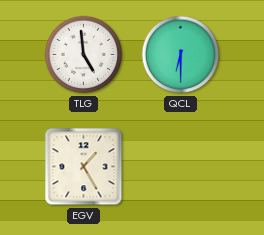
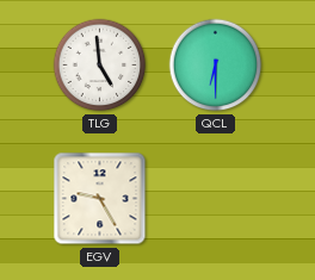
EGV: 1:25 -> 9:25 (100, 199)
